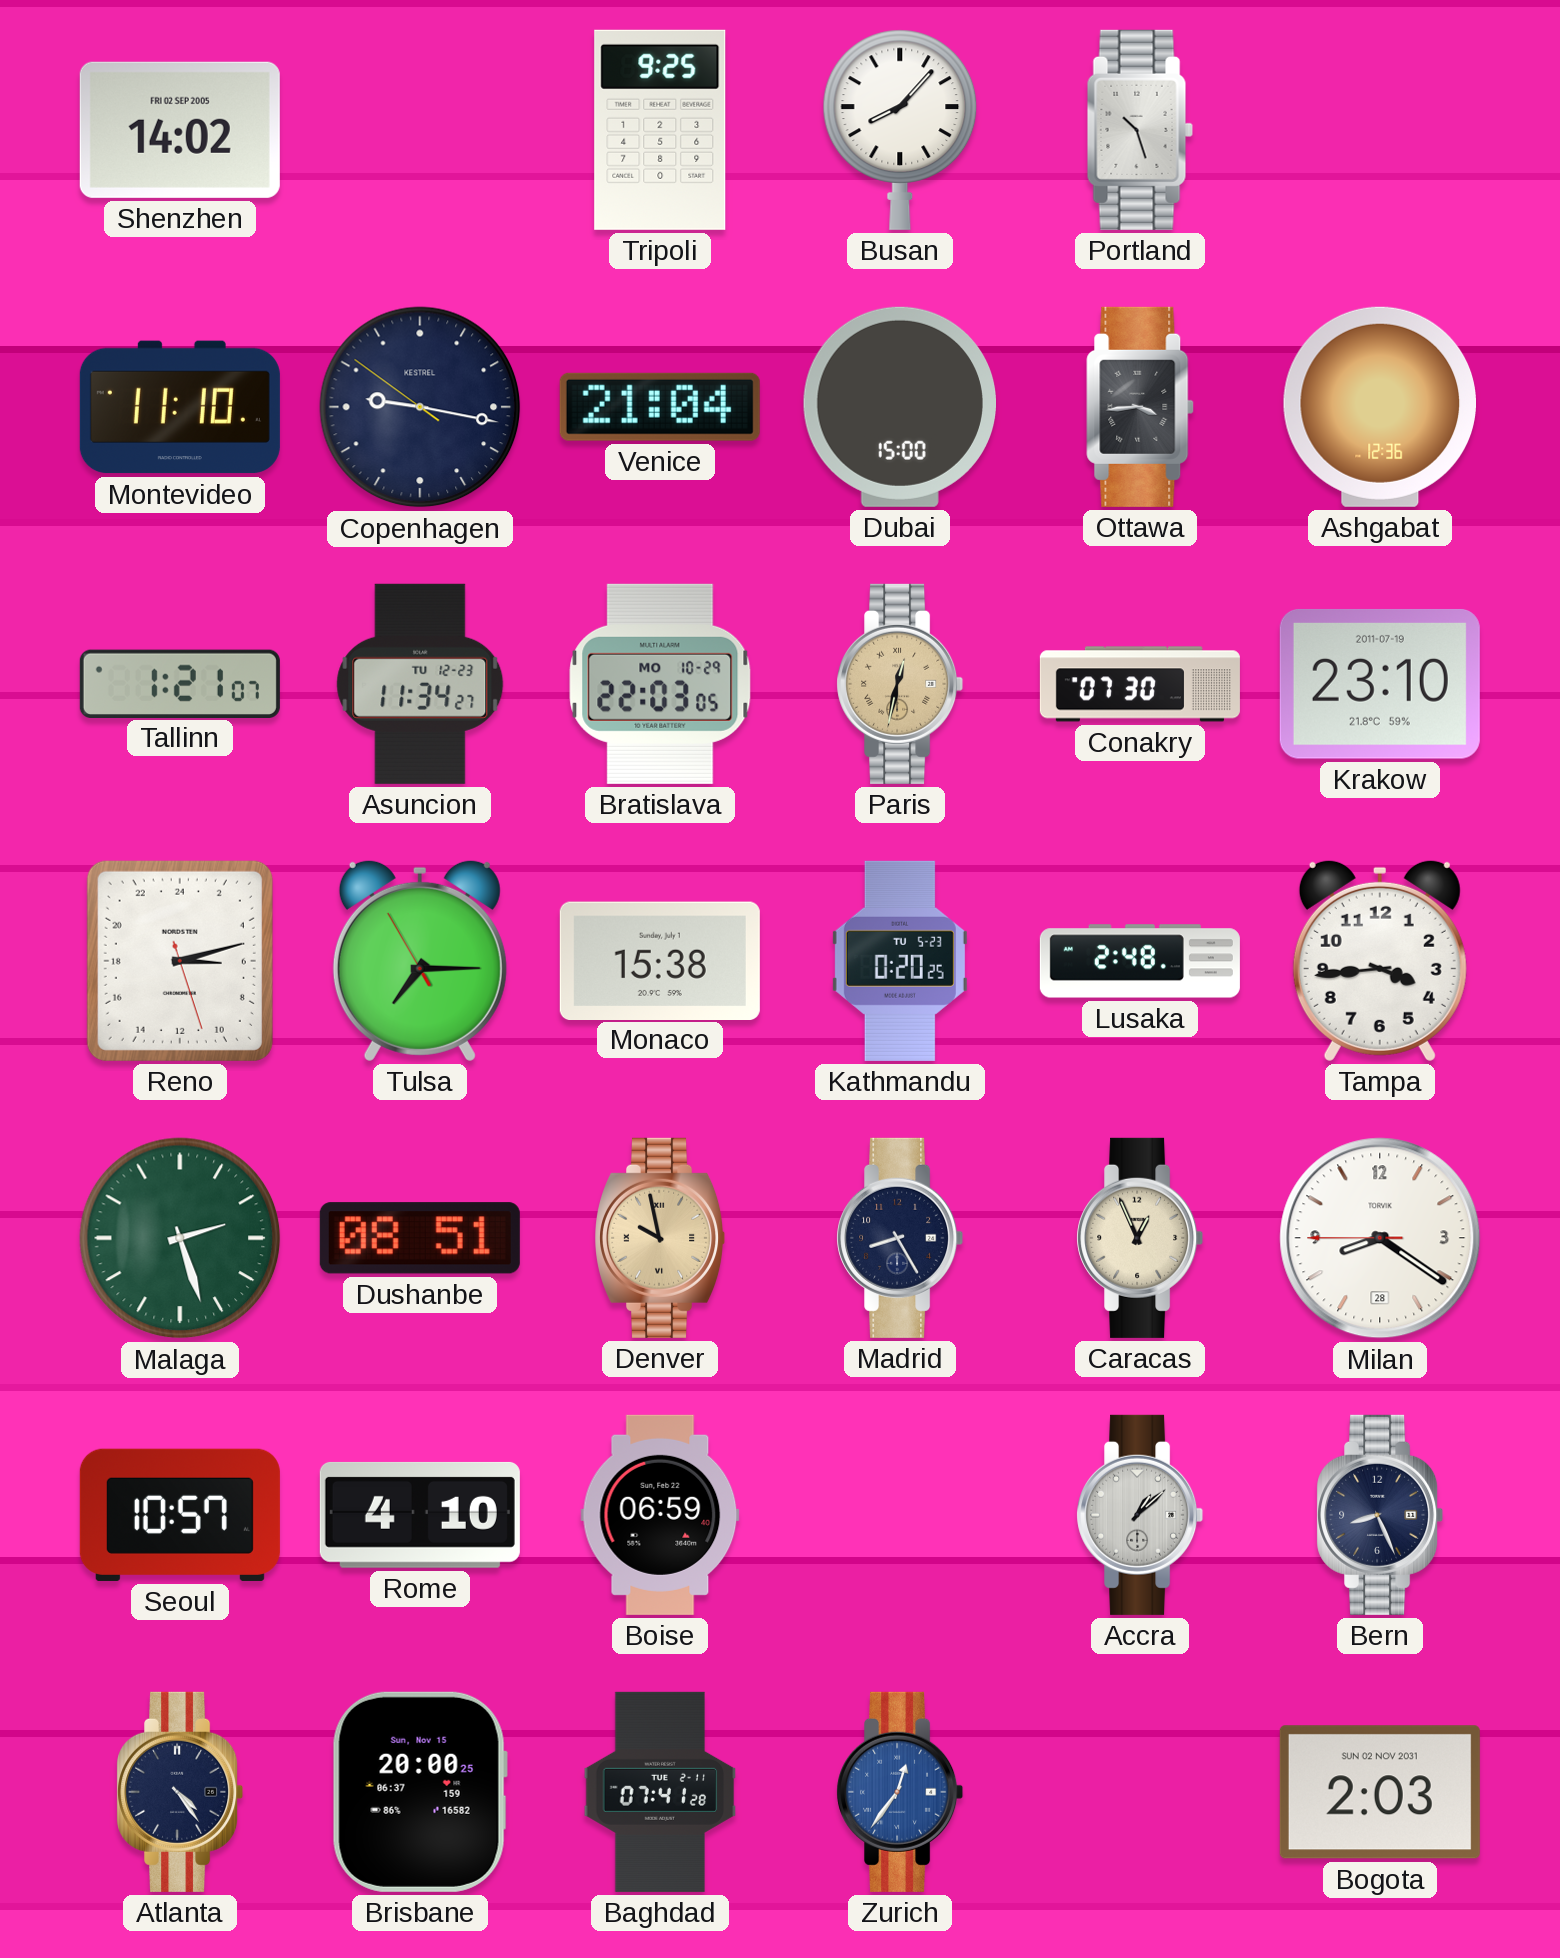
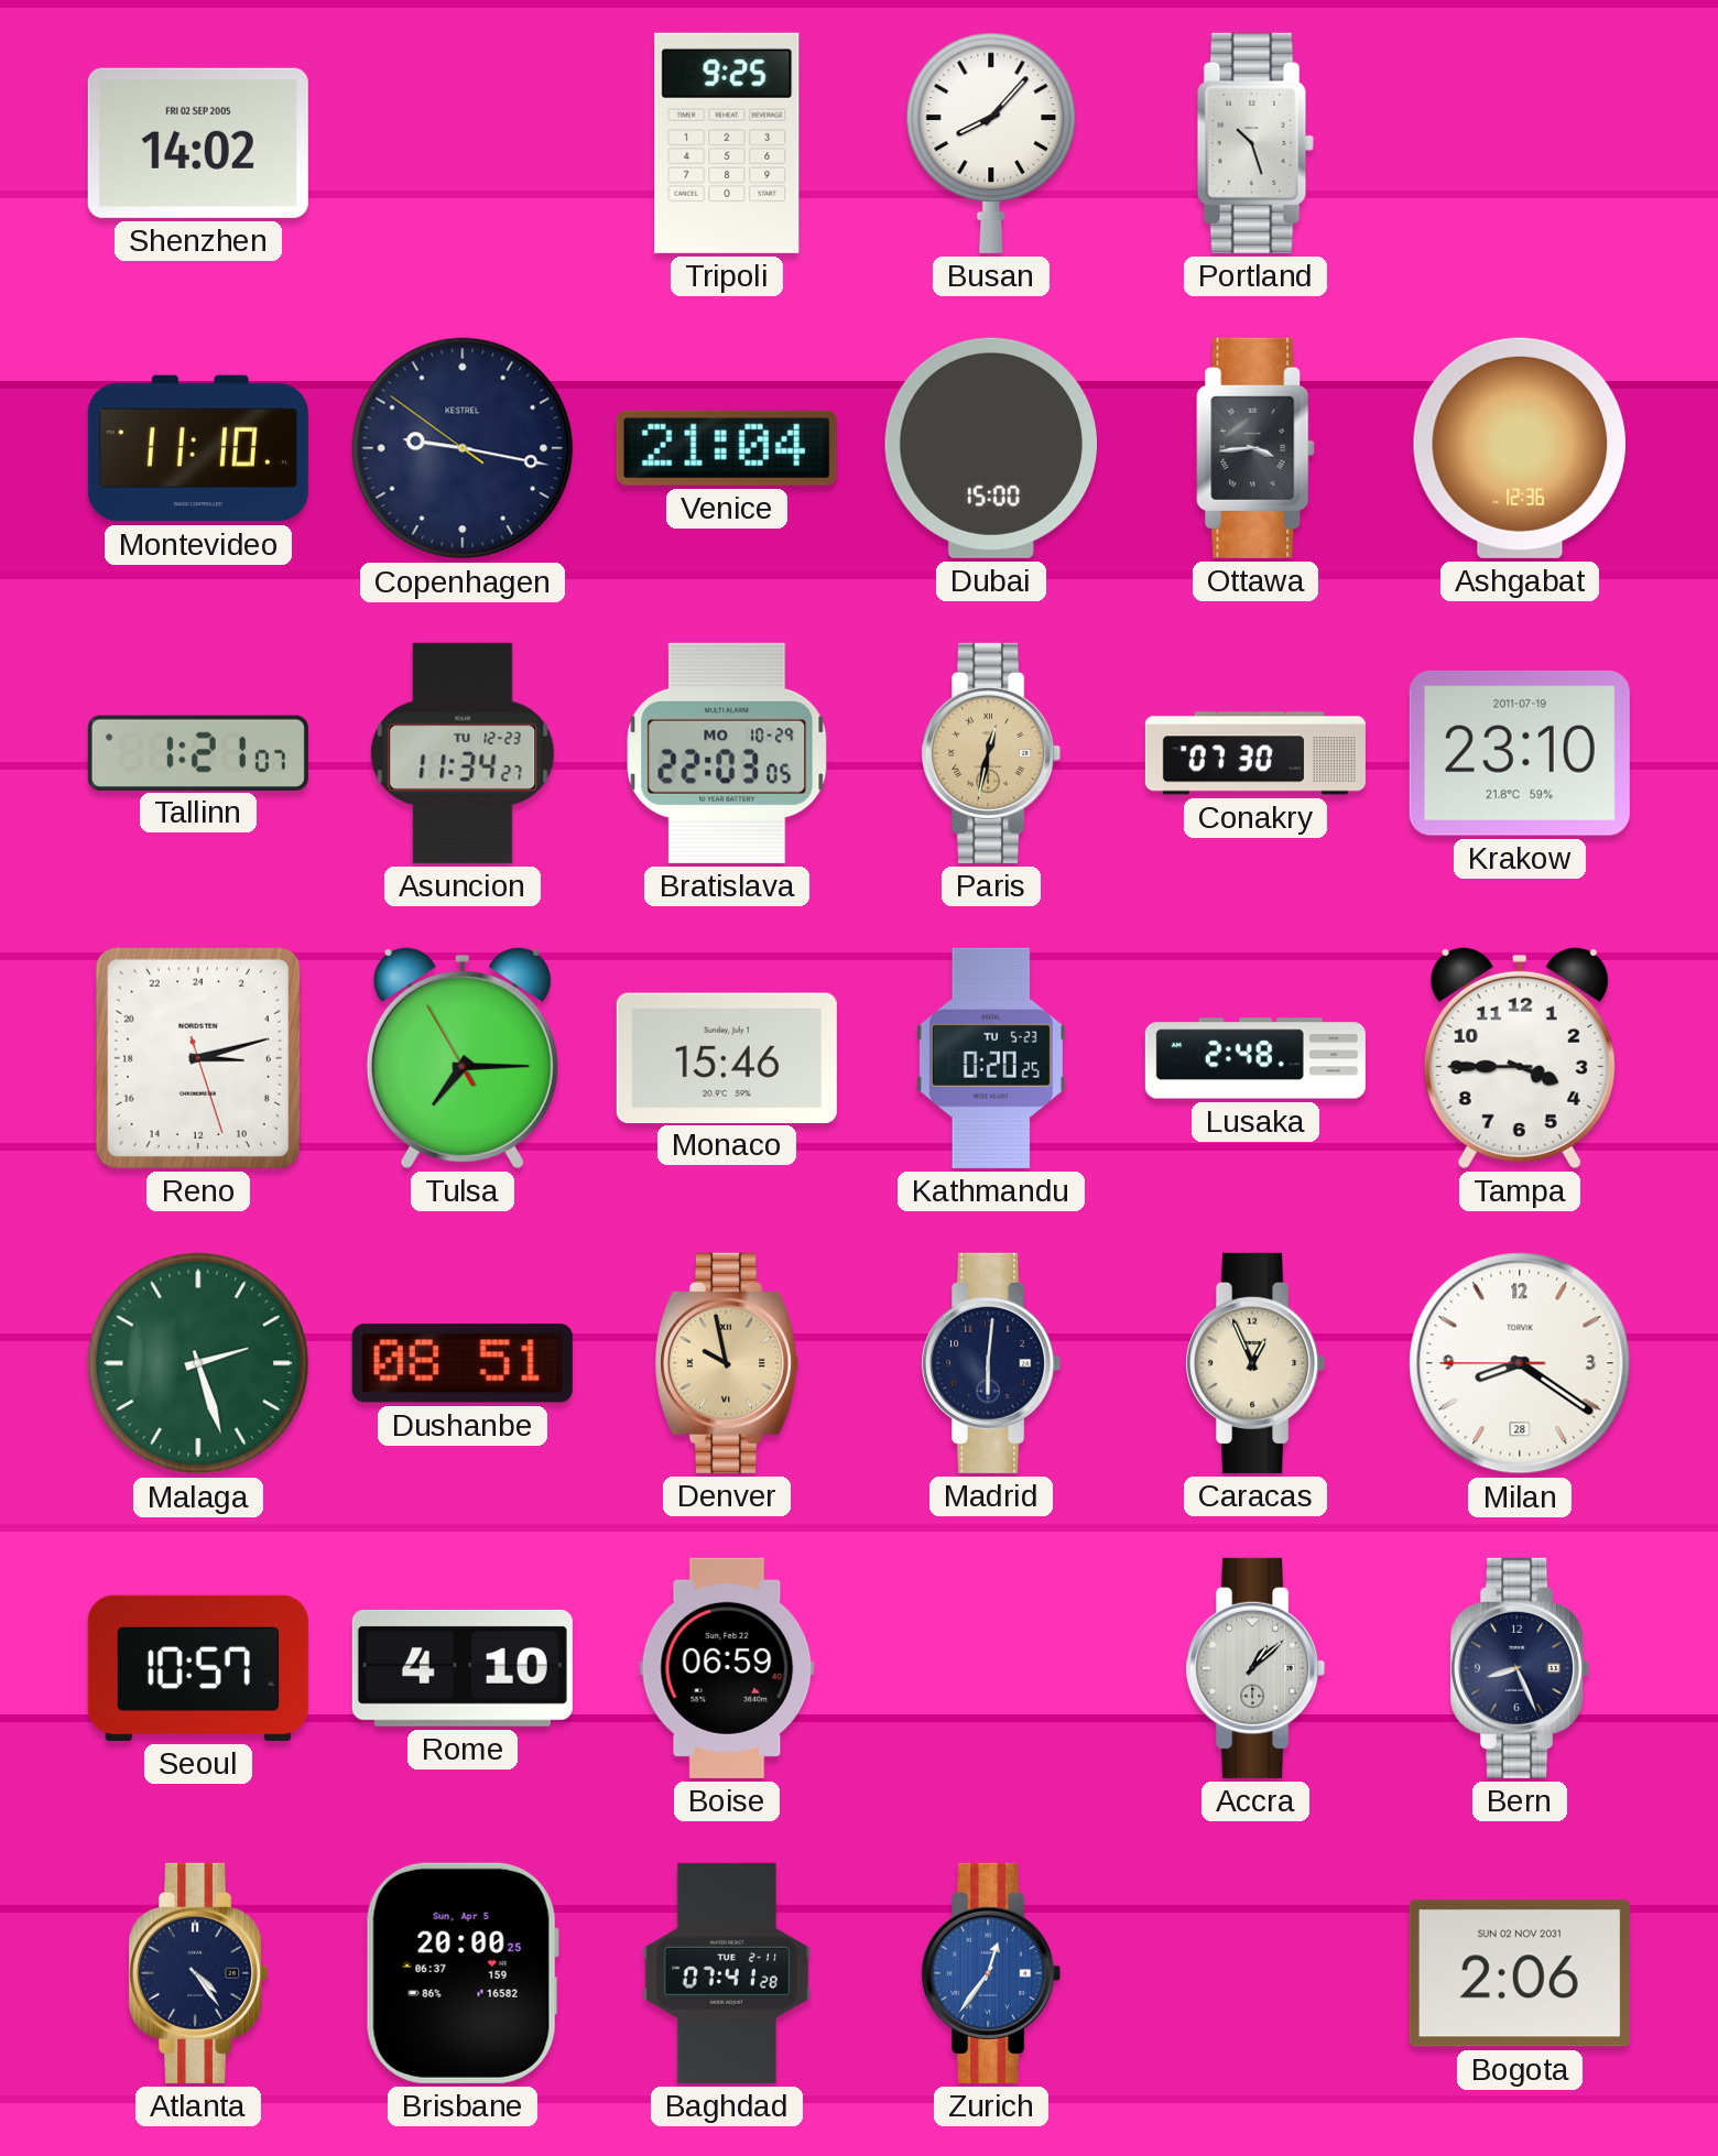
Monaco: 15:38 -> 15:46 (727, 1057)
Tampa: 3:44 -> 3:45 (1520, 1057)
Madrid: 8:25 -> 6:01 (991, 1363)
Brisbane date: Sun, Nov 15 -> Sun, Apr 5 (463, 1973)
Bogota: 2:03 -> 2:06 (1520, 1973)
